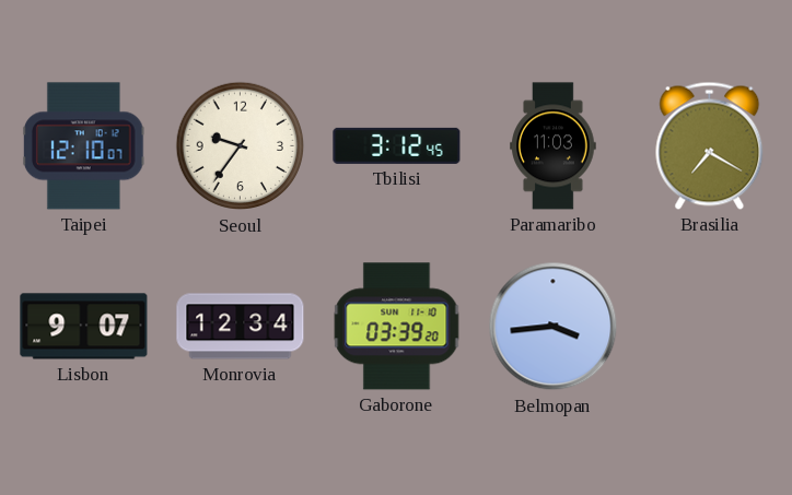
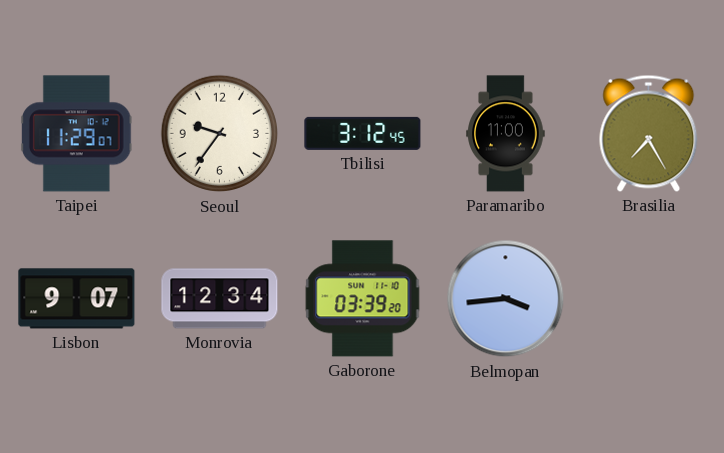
Taipei: 12:10 -> 11:29 (76, 134)
Paramaribo: 11:03 -> 11:00 (506, 134)
Brasilia: 7:20 -> 7:25 (649, 133)
